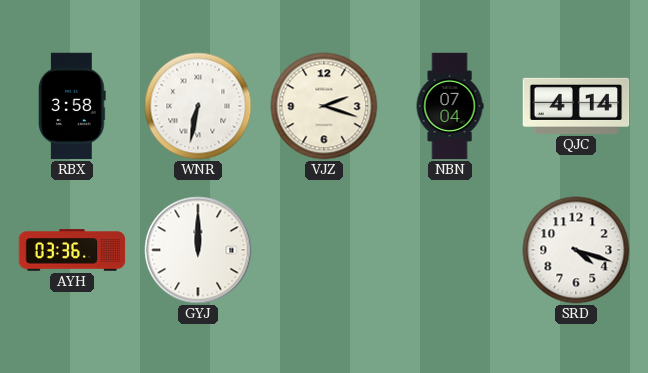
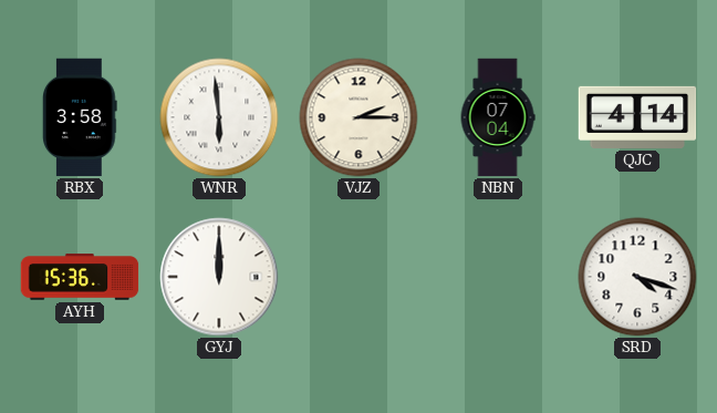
WNR: 6:32 -> 5:59 (219, 117)
VJZ: 2:18 -> 2:15 (358, 117)
AYH: 03:36 -> 15:36 (80, 277)
